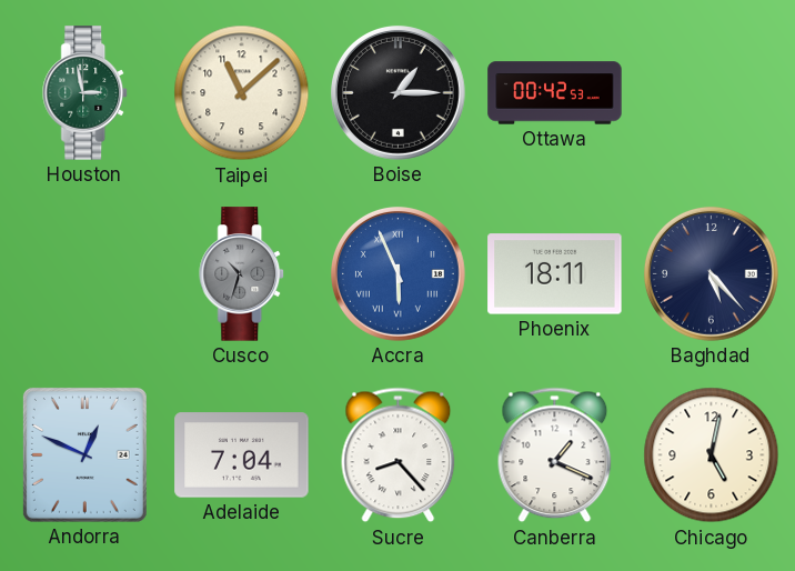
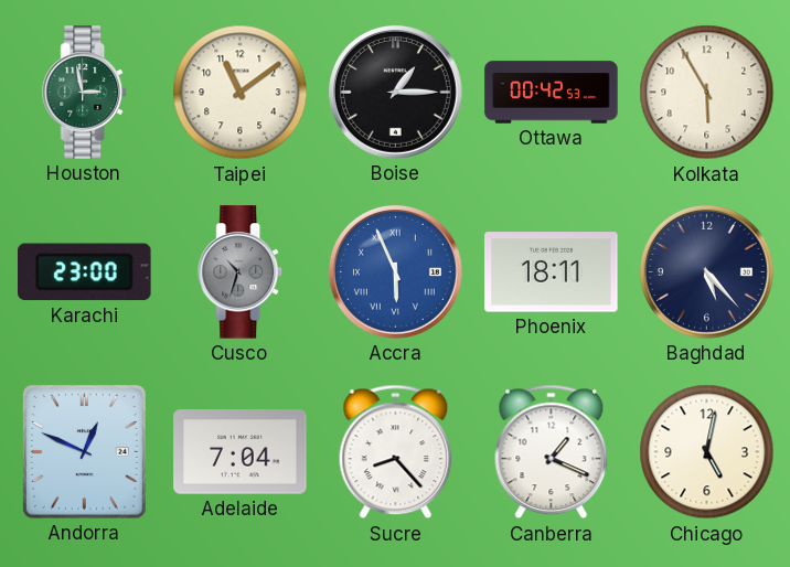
Taipei: 11:08 -> 11:09 (241, 93)
Kolkata: none -> 5:55 (707, 93)
Karachi: none -> 23:00 (85, 272)
